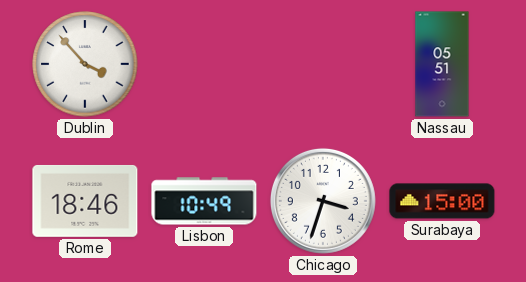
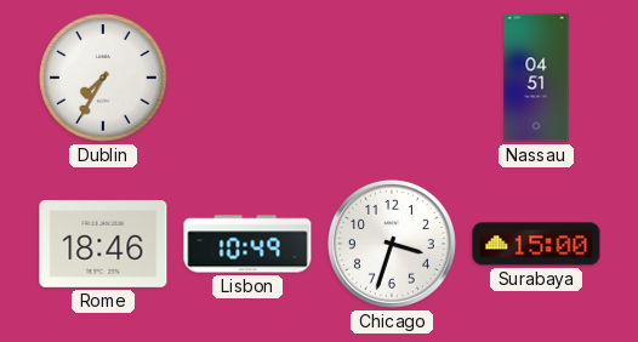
Dublin: 3:53 -> 7:35 (103, 78)
Nassau: 05:51 -> 04:51 (536, 78)
